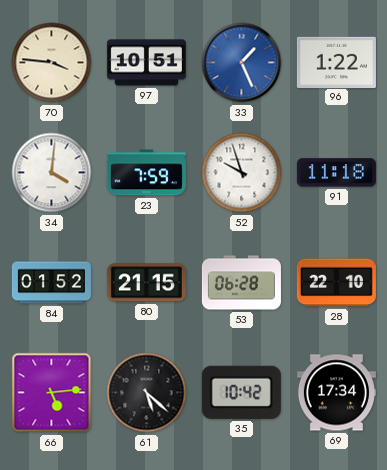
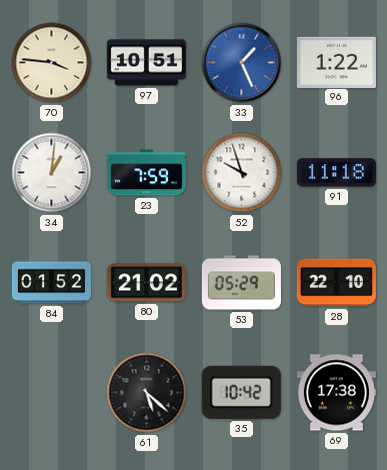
34: 4:01 -> 1:01 (52, 173)
80: 21:15 -> 21:02 (146, 283)
53: 06:28 -> 05:29 (241, 283)
66: 5:14 -> none (52, 393)
69: 17:34 -> 17:38 (336, 393)
